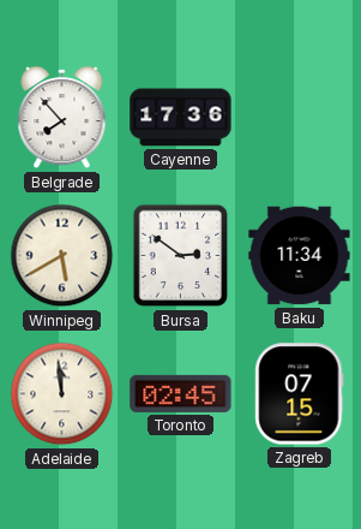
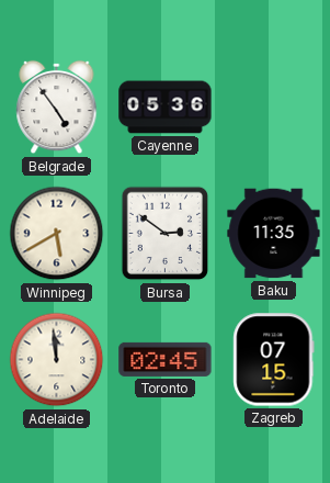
Belgrade: 7:53 -> 4:54 (57, 108)
Cayenne: 17:36 -> 05:36 (166, 108)
Baku: 11:34 -> 11:35 (274, 234)
